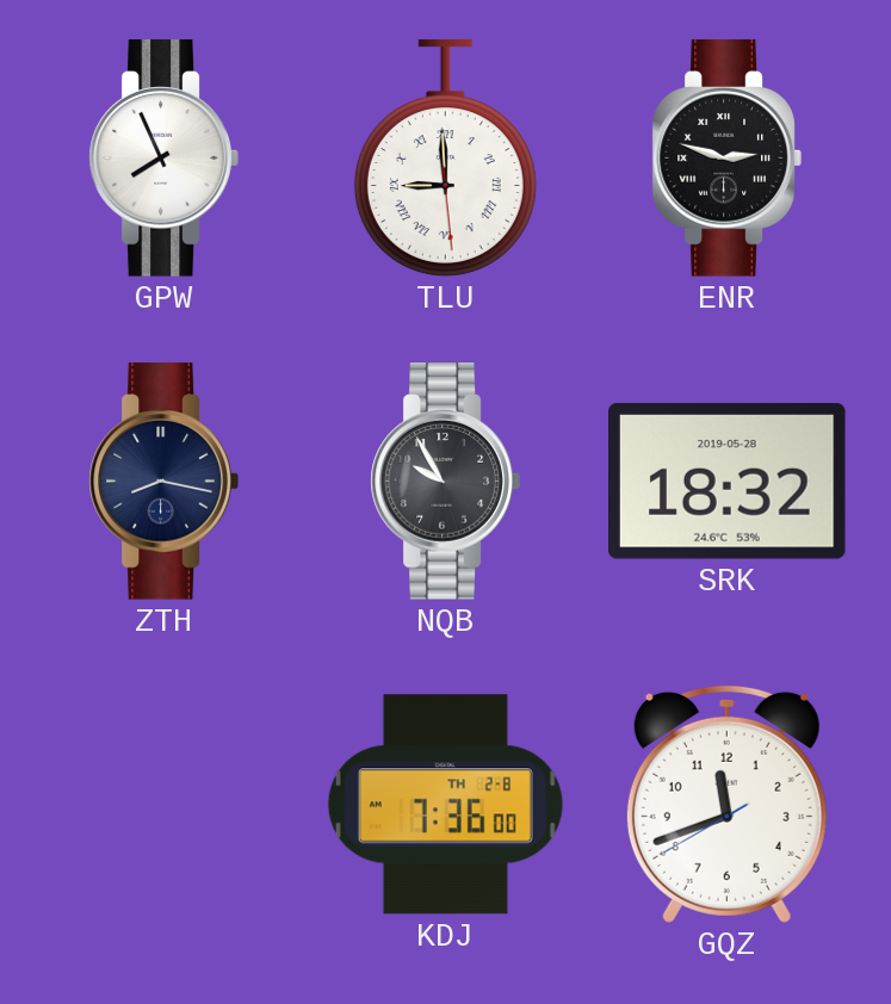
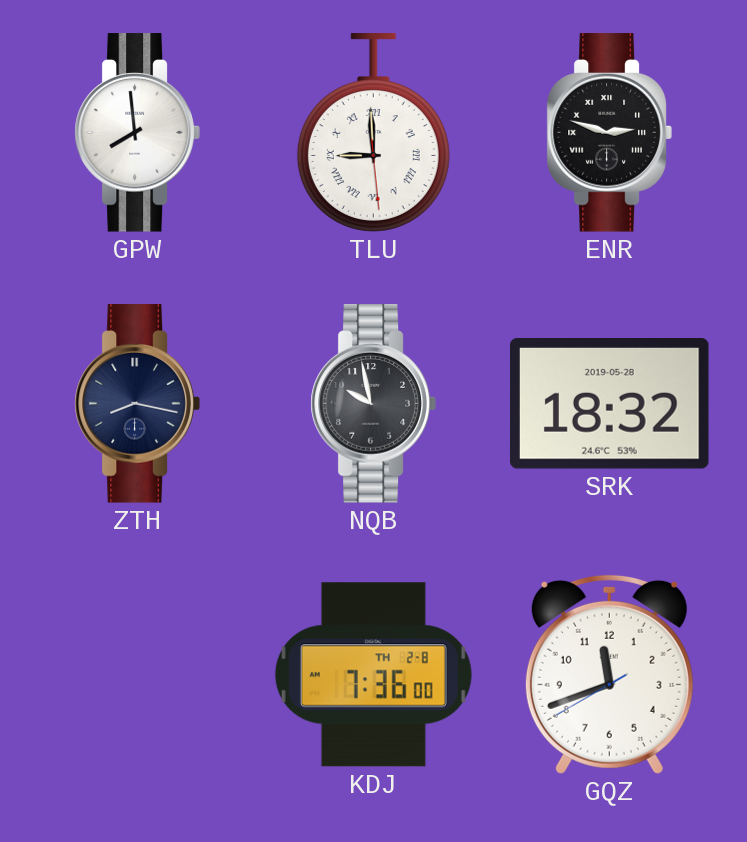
GPW: 7:56 -> 7:59 (137, 133)
NQB: 9:55 -> 9:58 (373, 404)
